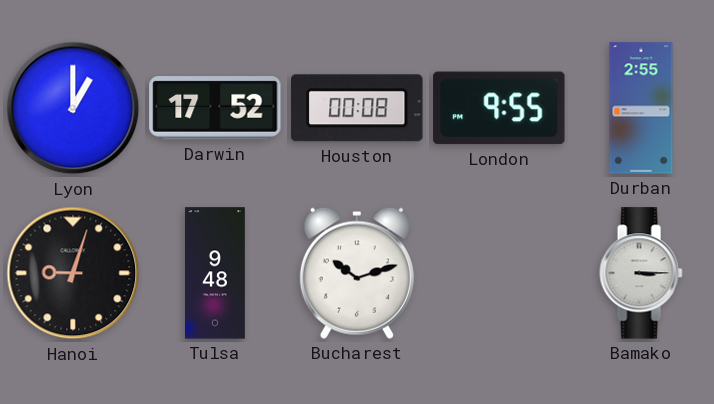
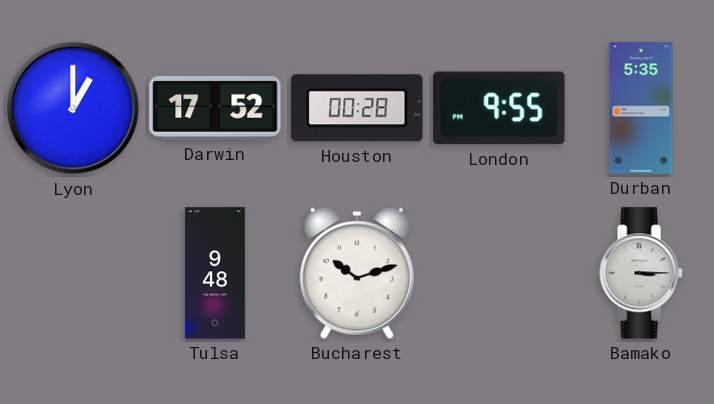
Houston: 00:08 -> 00:28 (357, 108)
Durban: 2:55 -> 5:35 (641, 108)
Hanoi: 9:03 -> none (73, 273)
